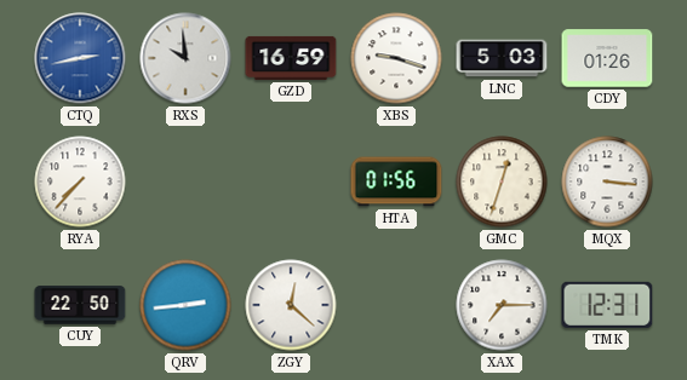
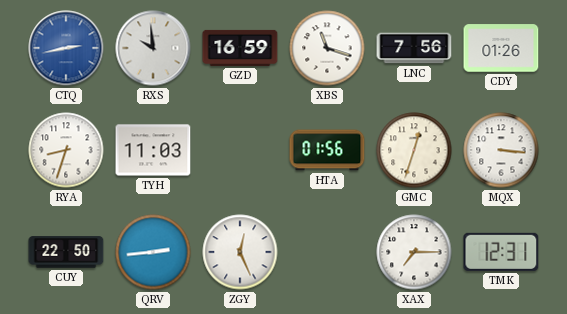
XBS: 9:18 -> 11:18 (327, 48)
LNC: 5:03 -> 7:56 (414, 48)
RYA: 7:37 -> 8:33 (66, 150)
TYH: none -> 11:03 (153, 150)
ZGY: 12:22 -> 12:26 (240, 252)
